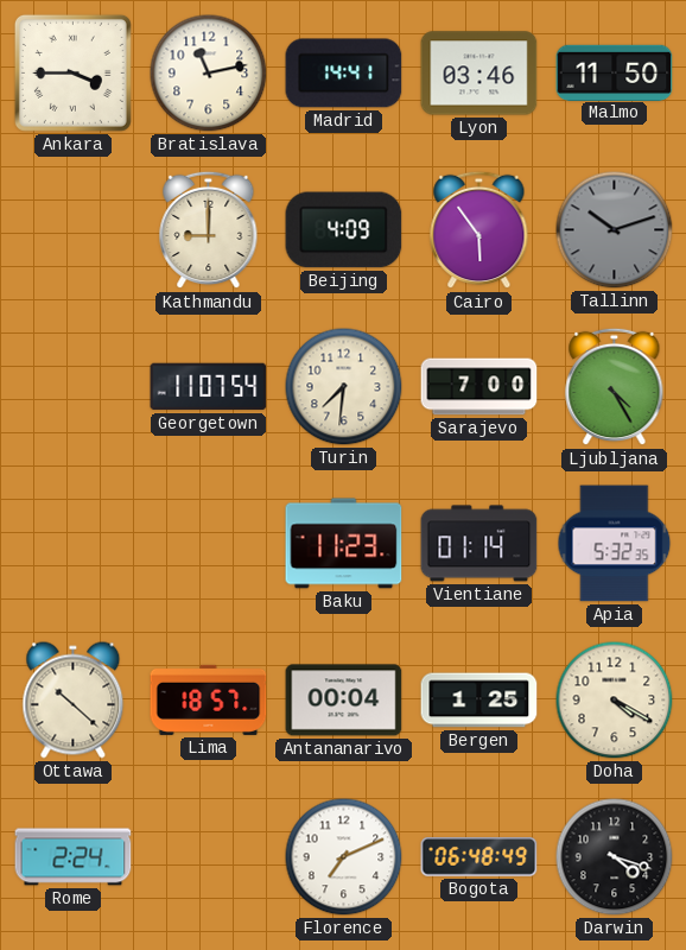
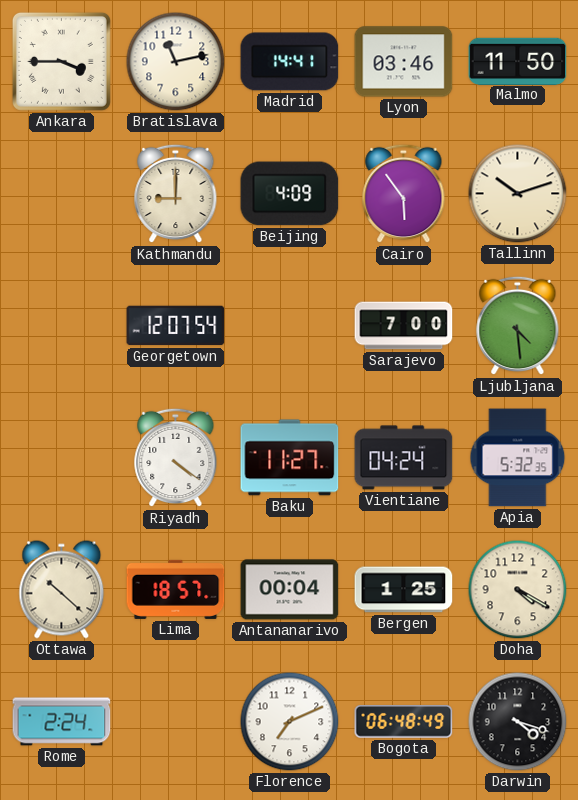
Tallinn dial: grey -> cream (518, 194)
Georgetown: 11:07 -> 12:07 (176, 326)
Turin: 7:31 -> none (344, 387)
Ljubljana: 4:25 -> 4:29 (518, 326)
Riyadh: none -> 4:21 (176, 458)
Baku: 11:23 -> 11:27 (290, 458)
Vientiane: 01:14 -> 04:24 (404, 458)
